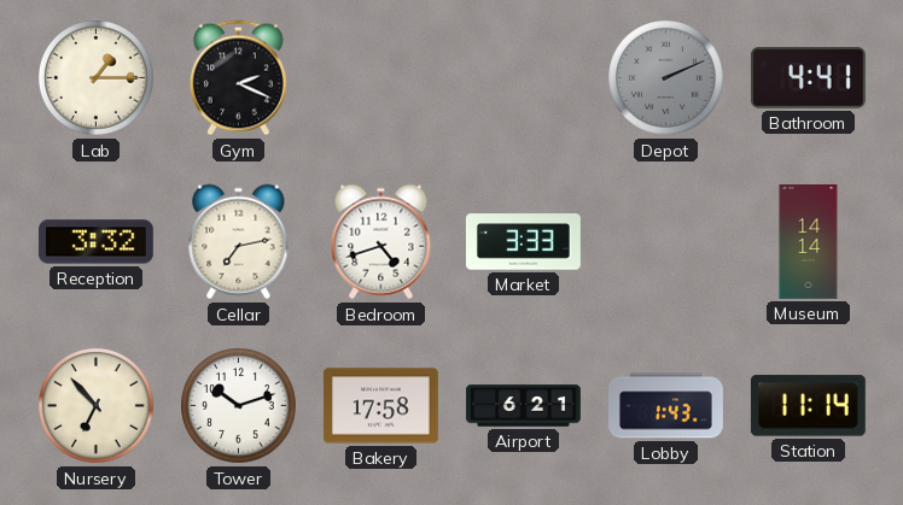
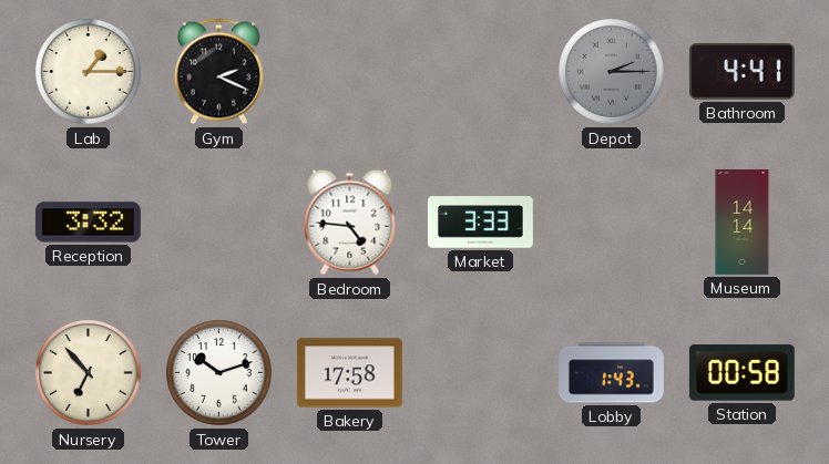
Depot: 2:11 -> 2:15 (612, 72)
Cellar: 7:13 -> none (239, 242)
Bedroom: 4:42 -> 4:46 (350, 223)
Airport: 6:21 -> none (524, 406)
Station: 11:14 -> 00:58 (741, 373)
